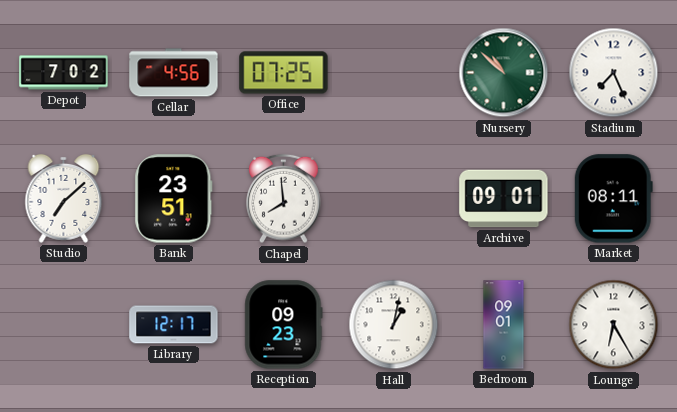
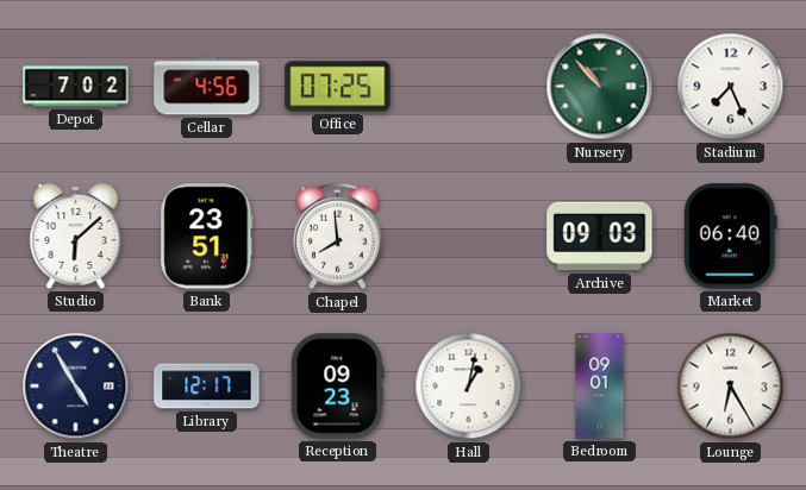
Nursery: 10:52 -> 10:53 (600, 87)
Studio: 7:08 -> 6:08 (76, 235)
Archive: 09:01 -> 09:03 (600, 237)
Market: 08:11 -> 06:40 (730, 237)
Theatre: none -> 4:55 (76, 387)
